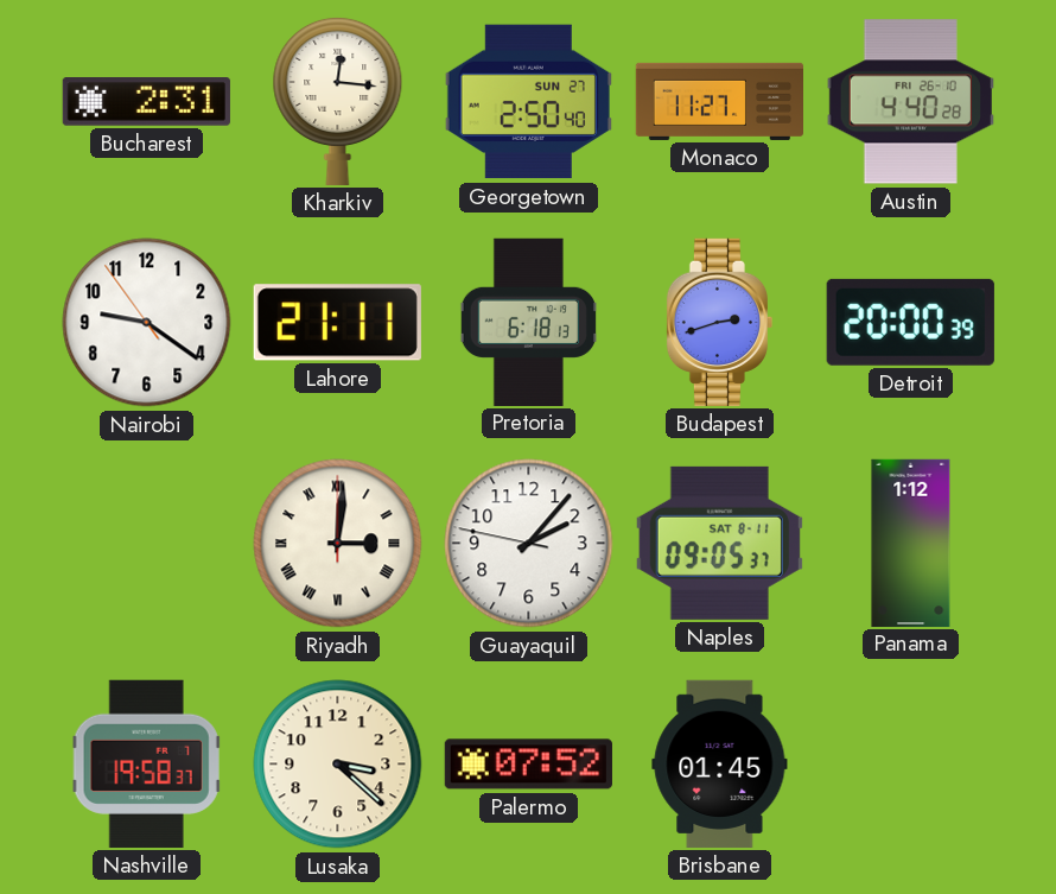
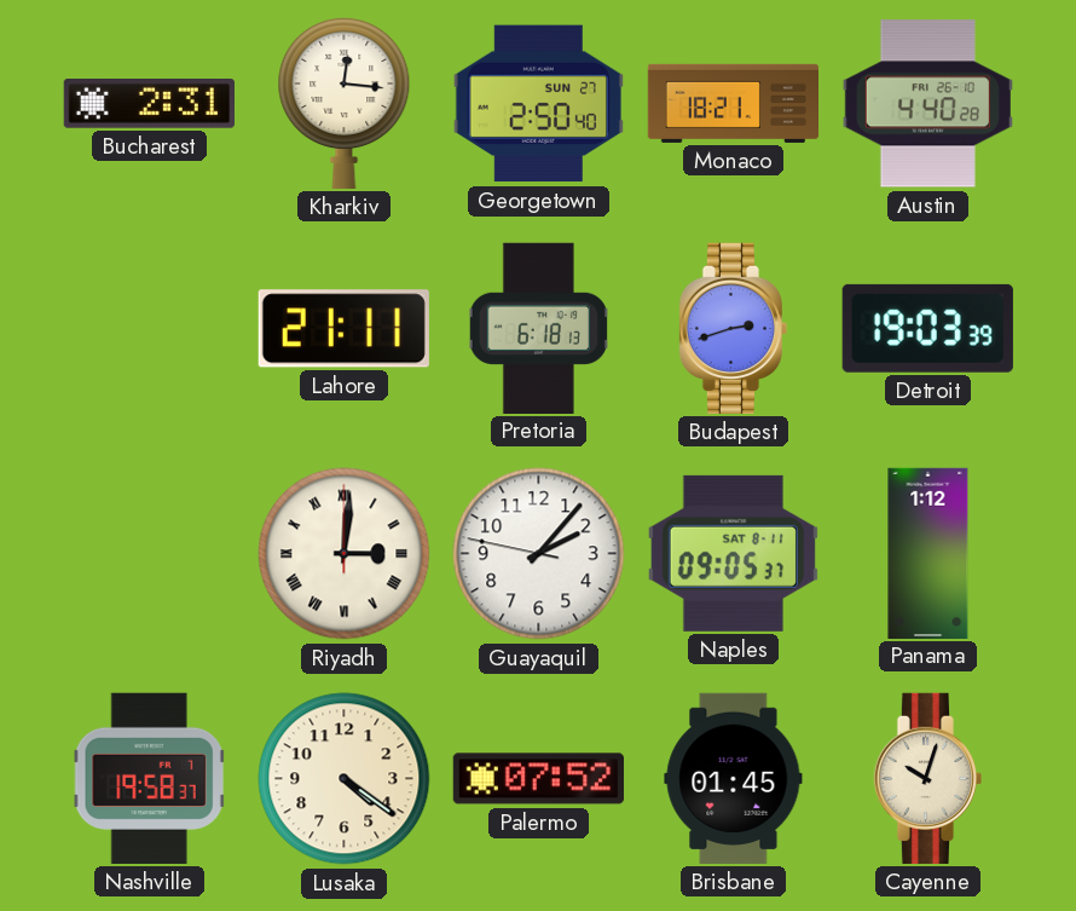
Monaco: 11:27 -> 18:21 (733, 103)
Nairobi: 9:20 -> none (147, 323)
Detroit: 20:00 -> 19:03 (927, 328)
Lusaka: 3:22 -> 4:21 (345, 779)
Cayenne: none -> 10:03 (927, 778)
